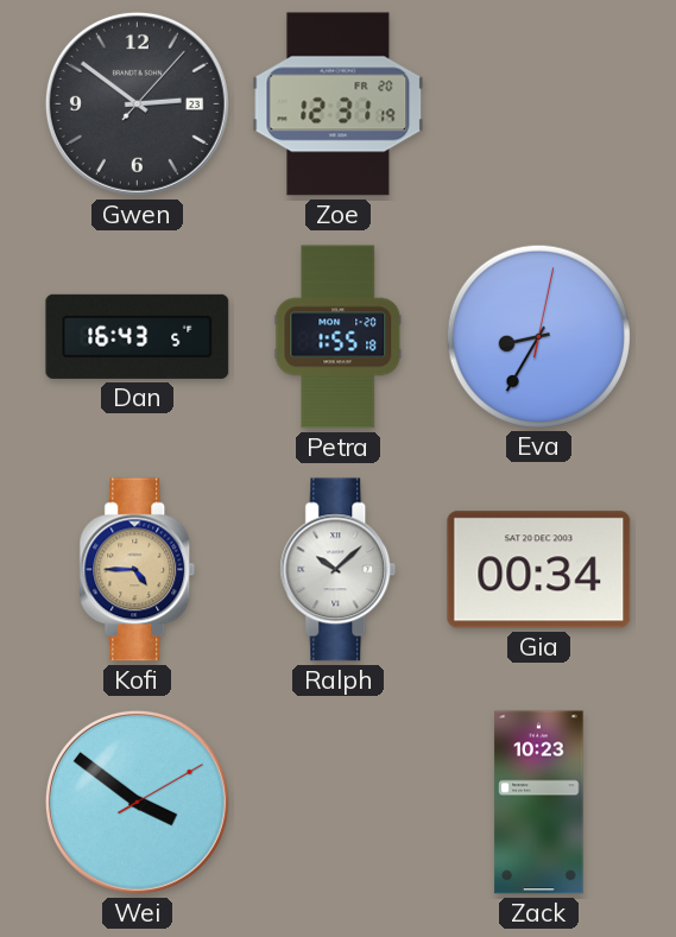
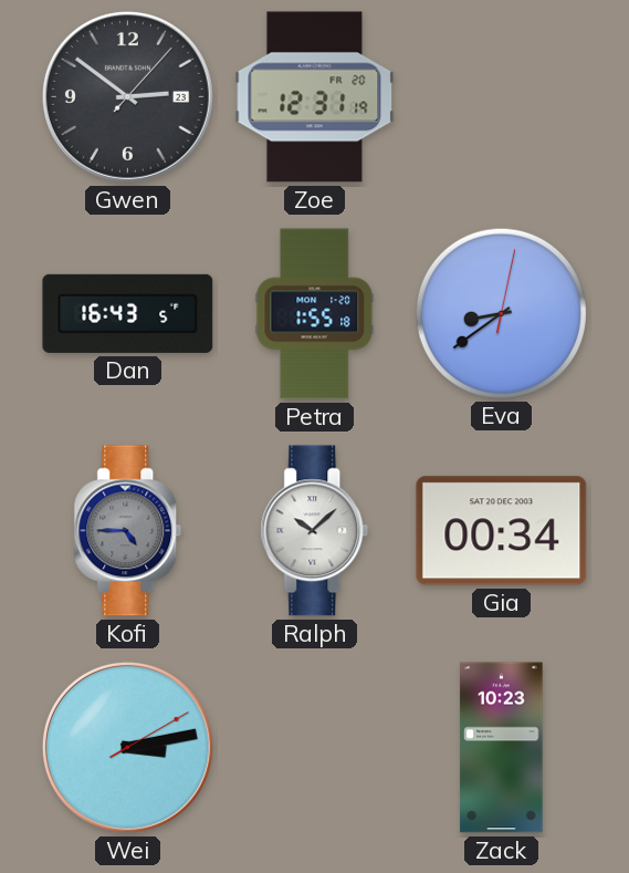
Eva: 8:35 -> 8:39 (501, 313)
Kofi dial: champagne -> grey (128, 531)
Wei: 3:51 -> 3:13 (127, 747)
